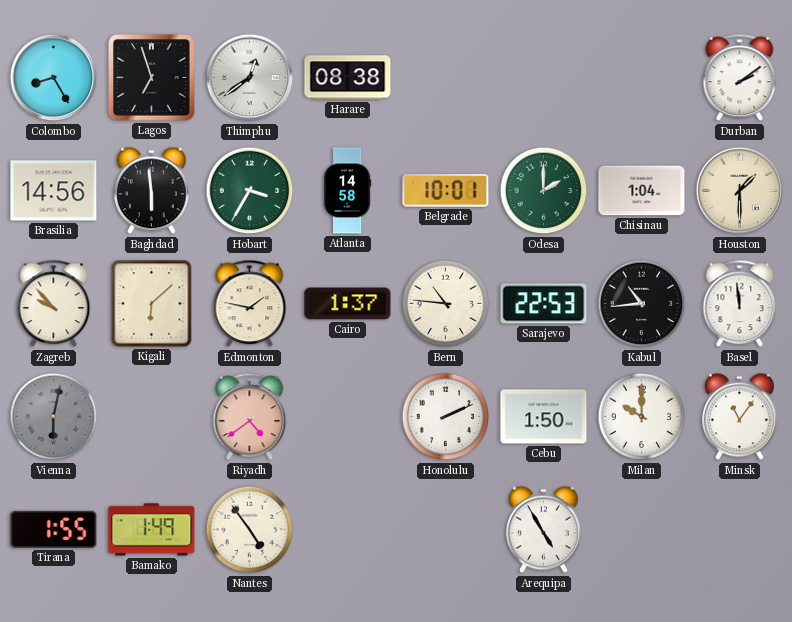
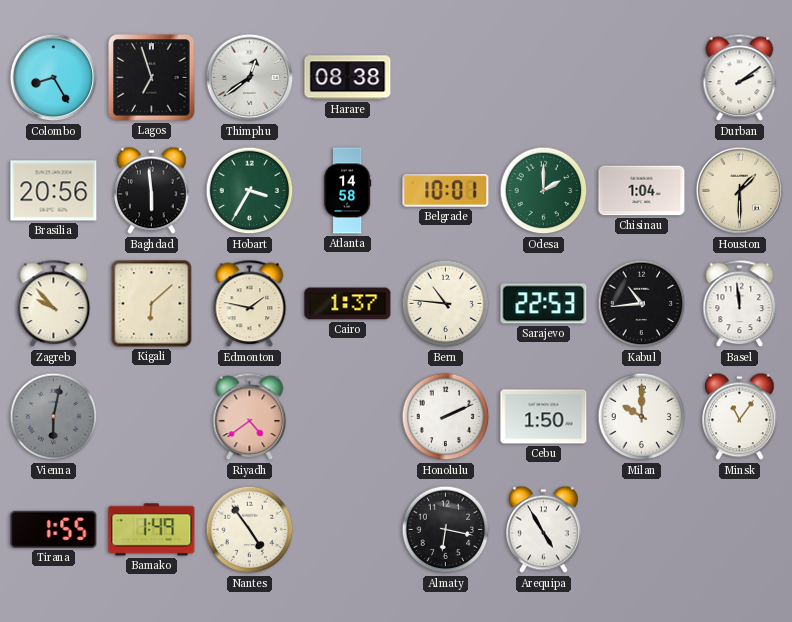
Brasilia: 14:56 -> 20:56 (54, 191)
Almaty: none -> 6:17 (446, 530)
